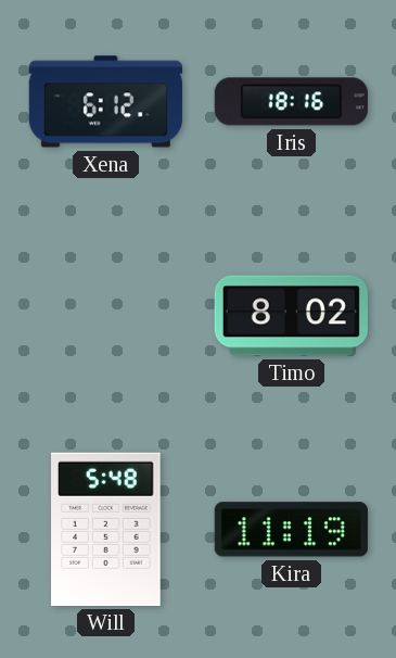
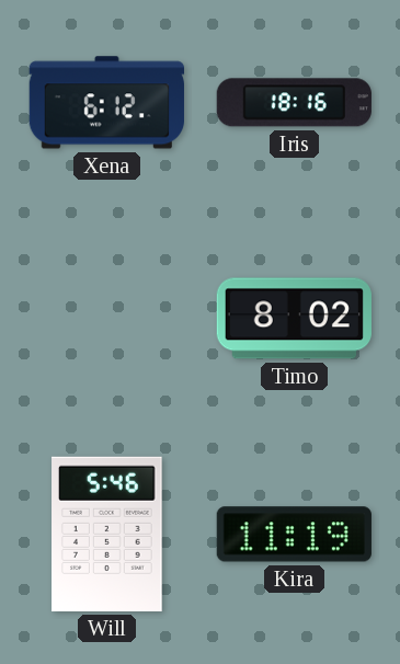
Will: 5:48 -> 5:46 (107, 534)
